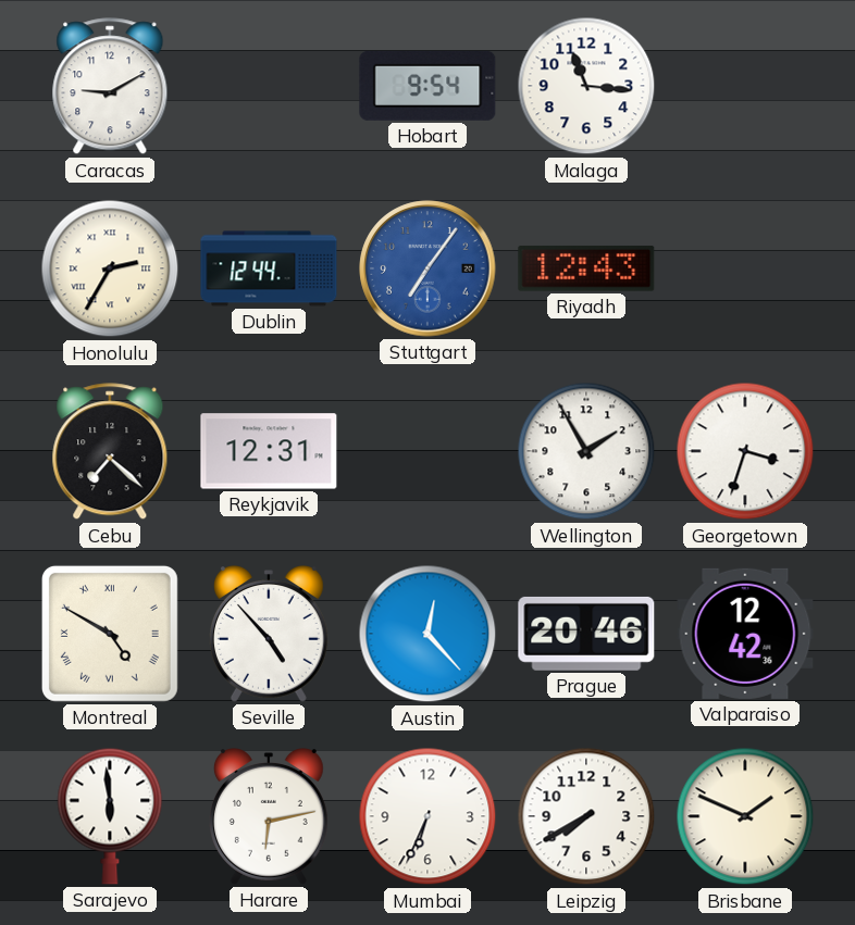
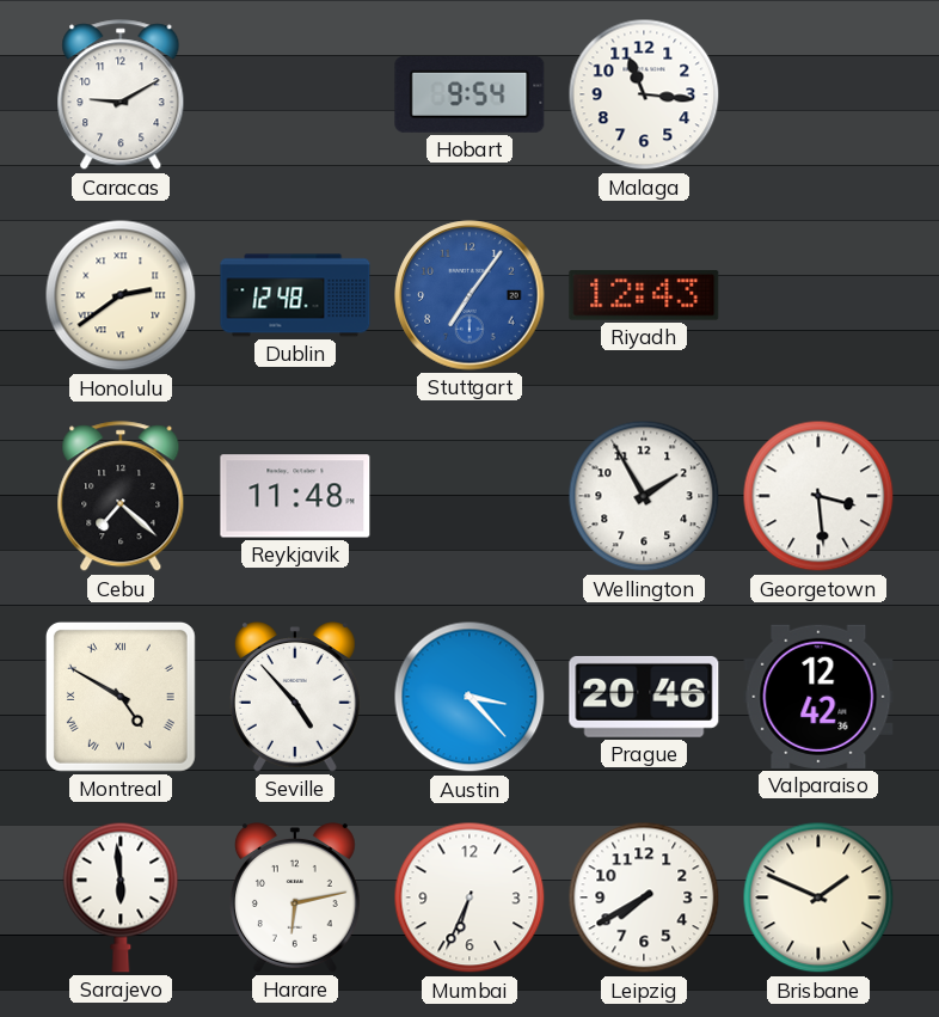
Honolulu: 2:35 -> 2:39 (121, 295)
Dublin: 12:44 -> 12:48 (295, 295)
Reykjavik: 12:31 -> 11:48 (295, 496)
Georgetown: 3:33 -> 3:29 (818, 496)
Austin: 12:23 -> 3:23 (469, 697)
